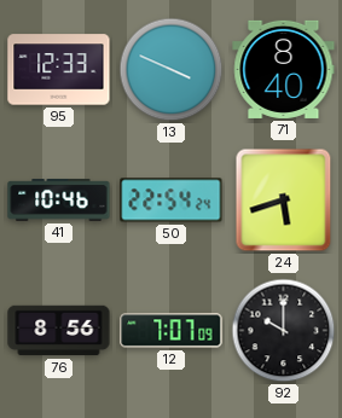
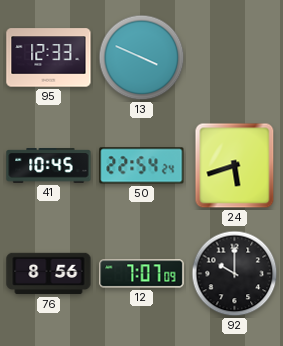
71: 8:40 -> none (284, 69)
41: 10:46 -> 10:45 (49, 166)
